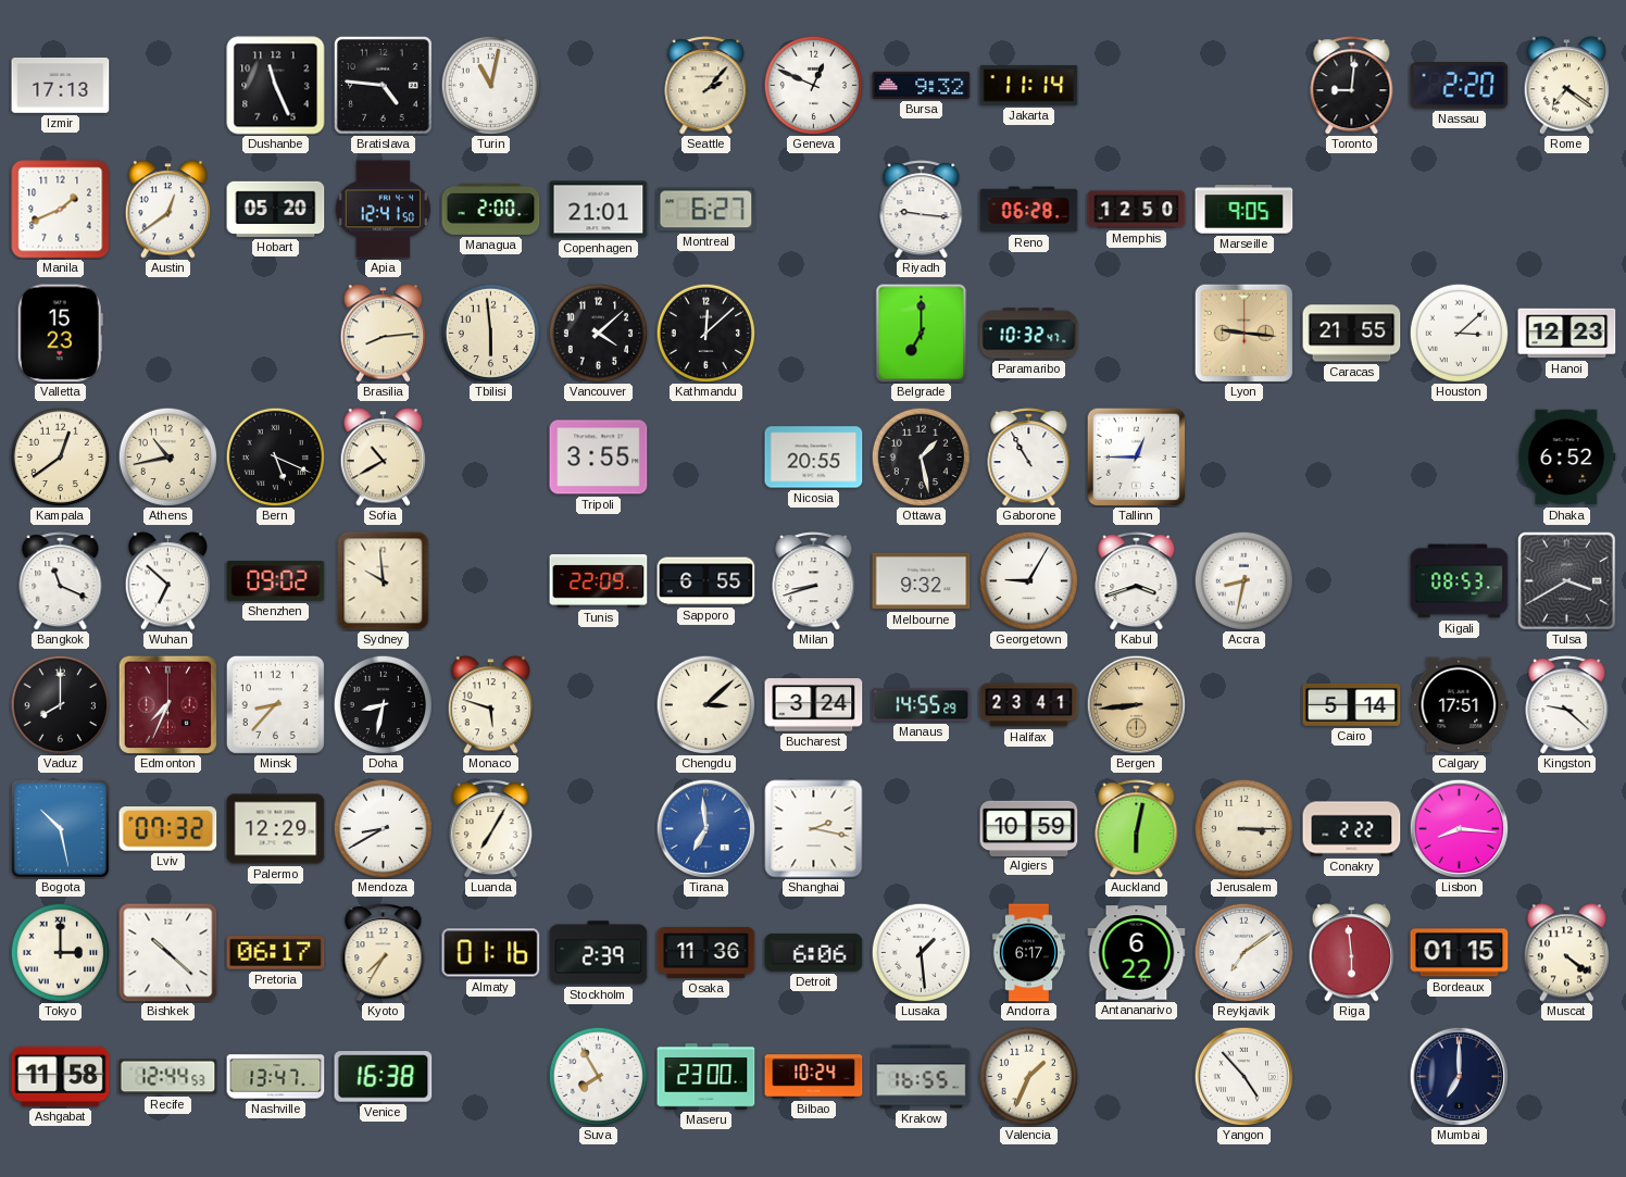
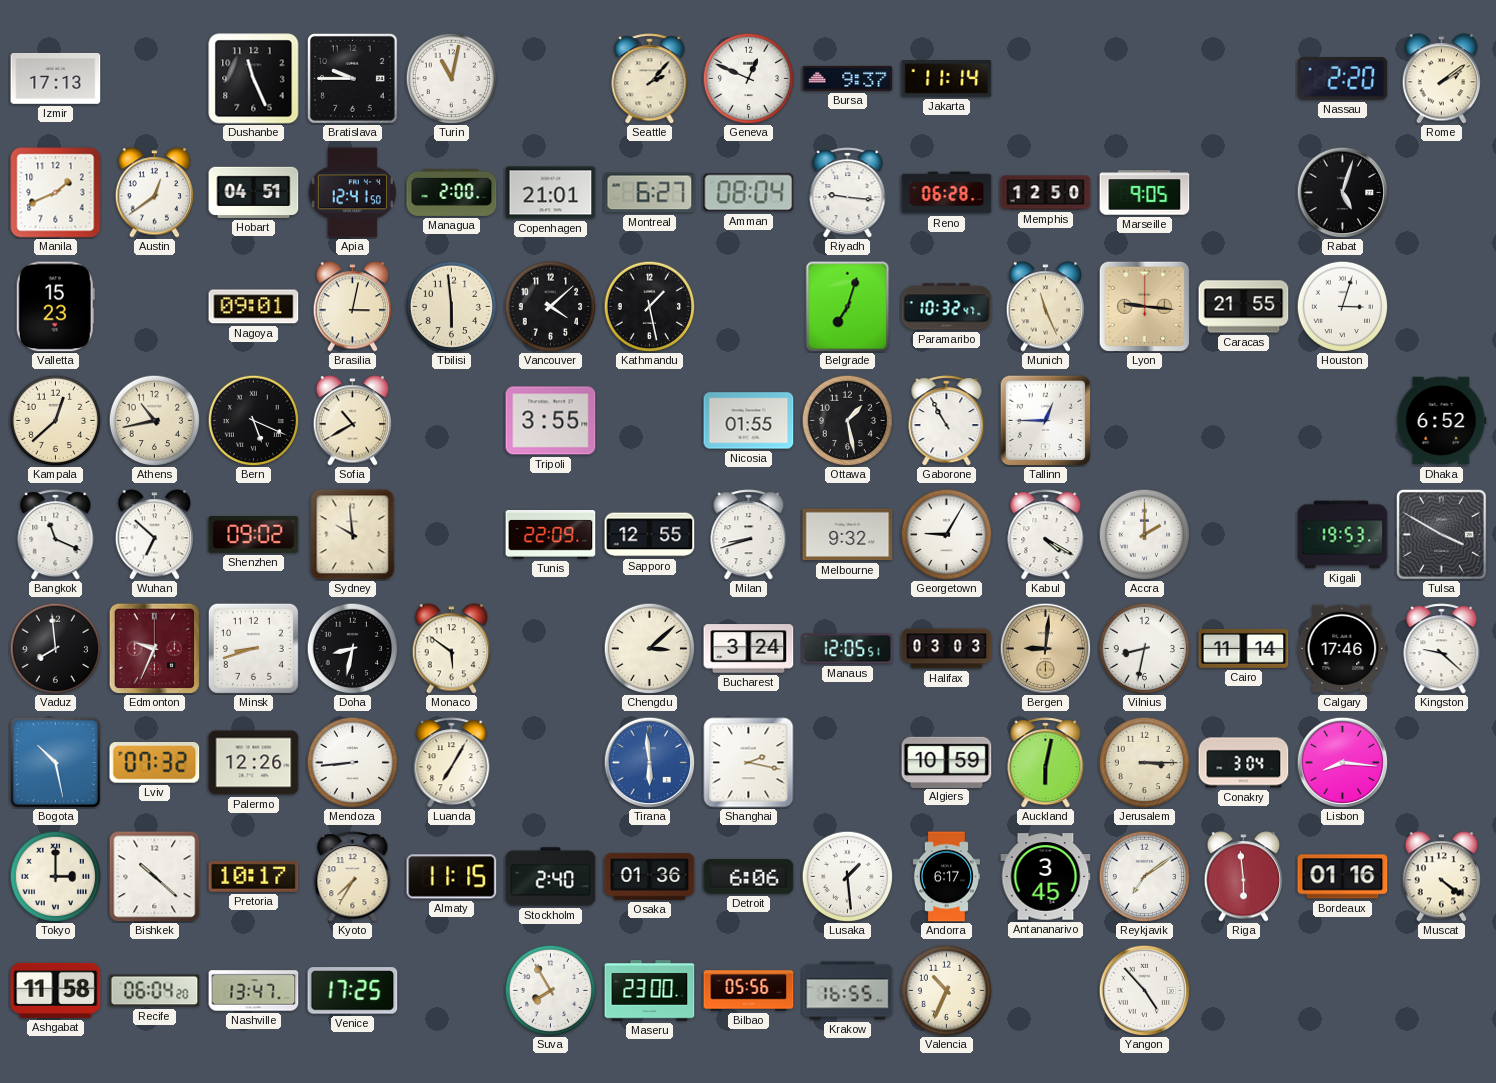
Bratislava: 4:46 -> 9:45 (352, 78)
Bursa: 9:32 -> 9:37 (848, 78)
Toronto: 9:01 -> none (1352, 86)
Rome: 7:21 -> 2:09 (1442, 79)
Hobart: 05:20 -> 04:51 (254, 192)
Amman: none -> 08:04 (749, 193)
Rabat: none -> 5:03 (1342, 192)
Nagoya: none -> 09:01 (254, 307)
Brasilia: 8:14 -> 3:02 (353, 307)
Kathmandu: 12:08 -> 1:28 (649, 306)
Belgrade: 7:00 -> 7:03 (848, 307)
Munich: none -> 11:26 (1046, 307)
Houston: 3:08 -> 3:03 (1342, 306)
Hanoi: 12:23 -> none (1567, 334)
Kampala: 12:39 -> 12:38 (55, 420)
Nicosia: 20:55 -> 01:55 (749, 421)
Sapporo: 6:55 -> 12:55 (650, 535)
Kabul: 3:42 -> 4:20 (1046, 535)
Accra: 8:32 -> 2:00 (1144, 534)
Kigali: 08:53 -> 19:53 (1343, 535)
Tulsa: 3:40 -> 3:50 (1441, 534)
Vaduz: 8:00 -> 7:59 (55, 648)
Edmonton: 7:34 -> 9:34 (154, 648)
Minsk: 8:37 -> 8:42 (253, 648)
Monaco: 5:48 -> 5:51 (452, 649)
Manaus: 14:55 -> 12:05 (848, 649)
Halifax: 23:41 -> 03:03 (947, 649)
Bergen: 8:44 -> 9:01 (1045, 648)
Vilnius: none -> 8:32 (1144, 648)
Cairo: 5:14 -> 11:14 (1244, 648)
Calgary: 17:51 -> 17:46 (1343, 649)
Palermo: 12:29 -> 12:26 (254, 763)
Mendoza: 8:40 -> 8:44 (352, 762)
Tirana: 6:59 -> 5:59 (649, 762)
Conakry: 2:22 -> 3:04 (1244, 763)
Pretoria: 06:17 -> 10:17 (254, 877)
Almaty: 01:16 -> 11:15 (452, 877)
Stockholm: 2:39 -> 2:40 (551, 877)
Osaka: 11:36 -> 01:36 (650, 876)
Antananarivo: 6:22 -> 3:45 (1046, 877)
Bordeaux: 01:15 -> 01:16 (1343, 877)
Recife: 12:44 -> 06:04 (155, 991)
Venice: 16:38 -> 17:25 (353, 991)
Bilbao: 10:24 -> 05:56 (749, 991)
Valencia: 1:34 -> 10:34 (946, 990)
Mumbai: 7:00 -> none (1459, 1076)
